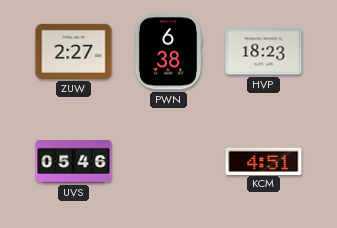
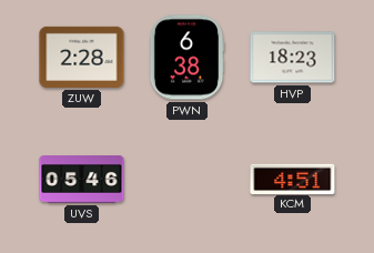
ZUW: 2:27 -> 2:28 (82, 57)
